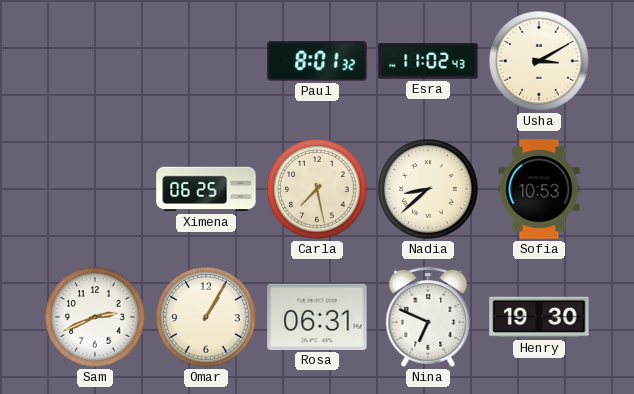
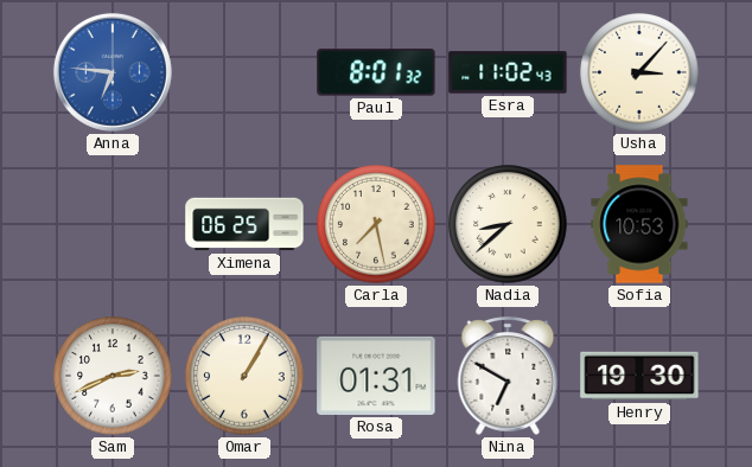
Anna: none -> 6:46 (113, 72)
Usha: 3:10 -> 3:07 (639, 72)
Rosa: 06:31 -> 01:31 (376, 376)
Nina: 6:49 -> 6:50 (508, 376)
